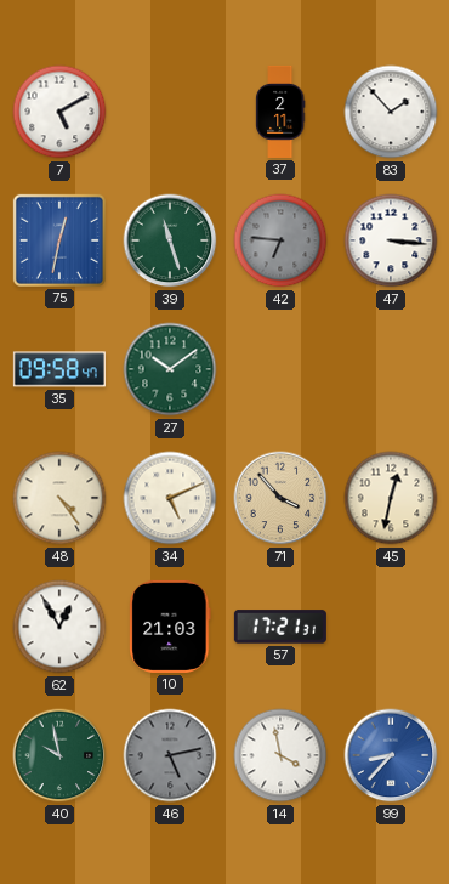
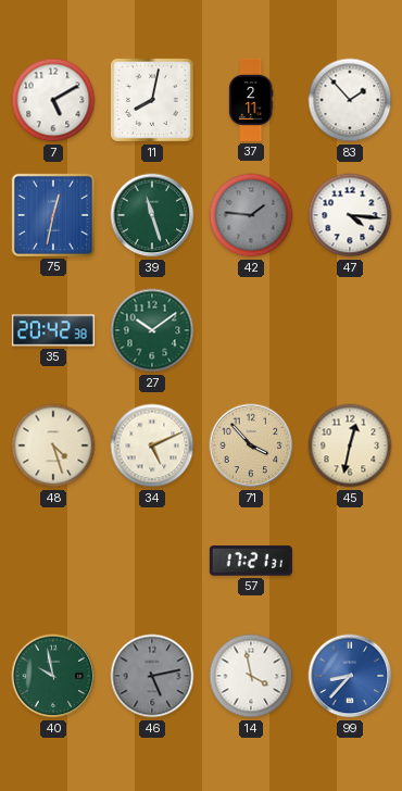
11: none -> 8:02 (152, 100)
42: 6:46 -> 1:46 (251, 215)
47: 3:16 -> 4:16 (350, 215)
35: 09:58 -> 20:42 (53, 330)
48: 4:24 -> 4:27 (53, 445)
62: 12:55 -> none (59, 627)
10: 21:03 -> none (170, 627)
